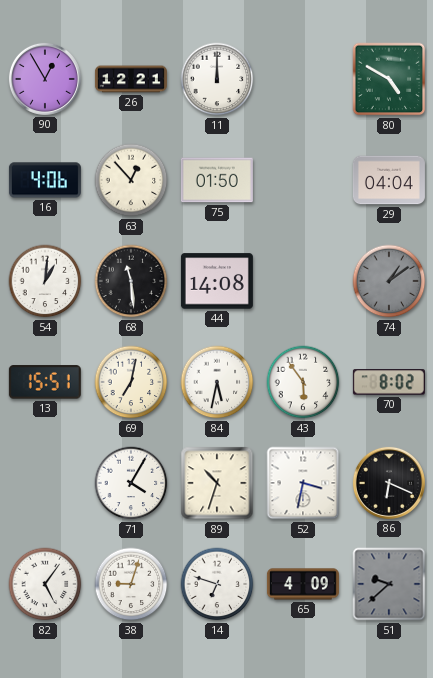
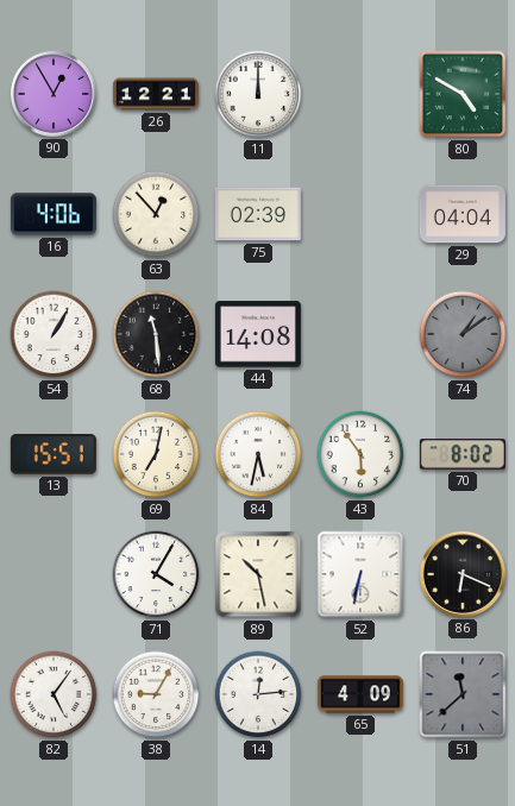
75: 01:50 -> 02:39 (258, 214)
54: 1:01 -> 1:05 (54, 334)
89: 10:33 -> 10:28 (258, 574)
52: 3:32 -> 6:32 (360, 574)
38: 9:03 -> 9:05 (156, 694)
14: 6:48 -> 12:14 (258, 694)
51: 9:38 -> 11:38 (463, 694)
